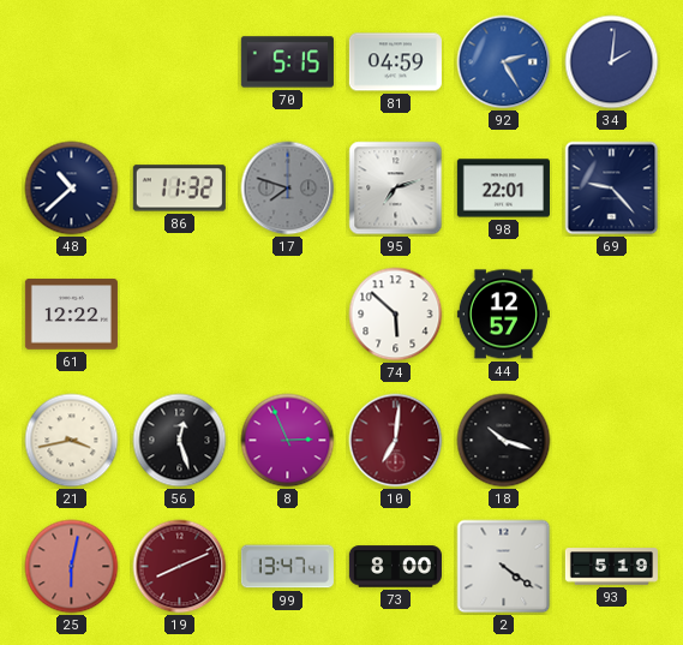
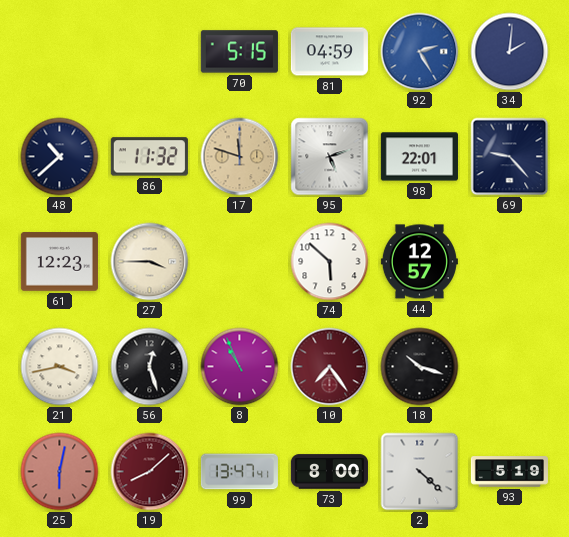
17: 7:48 -> 11:48 (240, 157)
17 dial: grey -> champagne (240, 157)
95: 7:12 -> 5:12 (330, 157)
61: 12:22 -> 12:23 (59, 262)
27: none -> 3:45 (150, 262)
8: 2:56 -> 10:56 (240, 367)
10: 7:01 -> 7:24 (330, 367)
19: 8:11 -> 8:08 (150, 472)
2: 4:21 -> 4:22 (420, 472)
